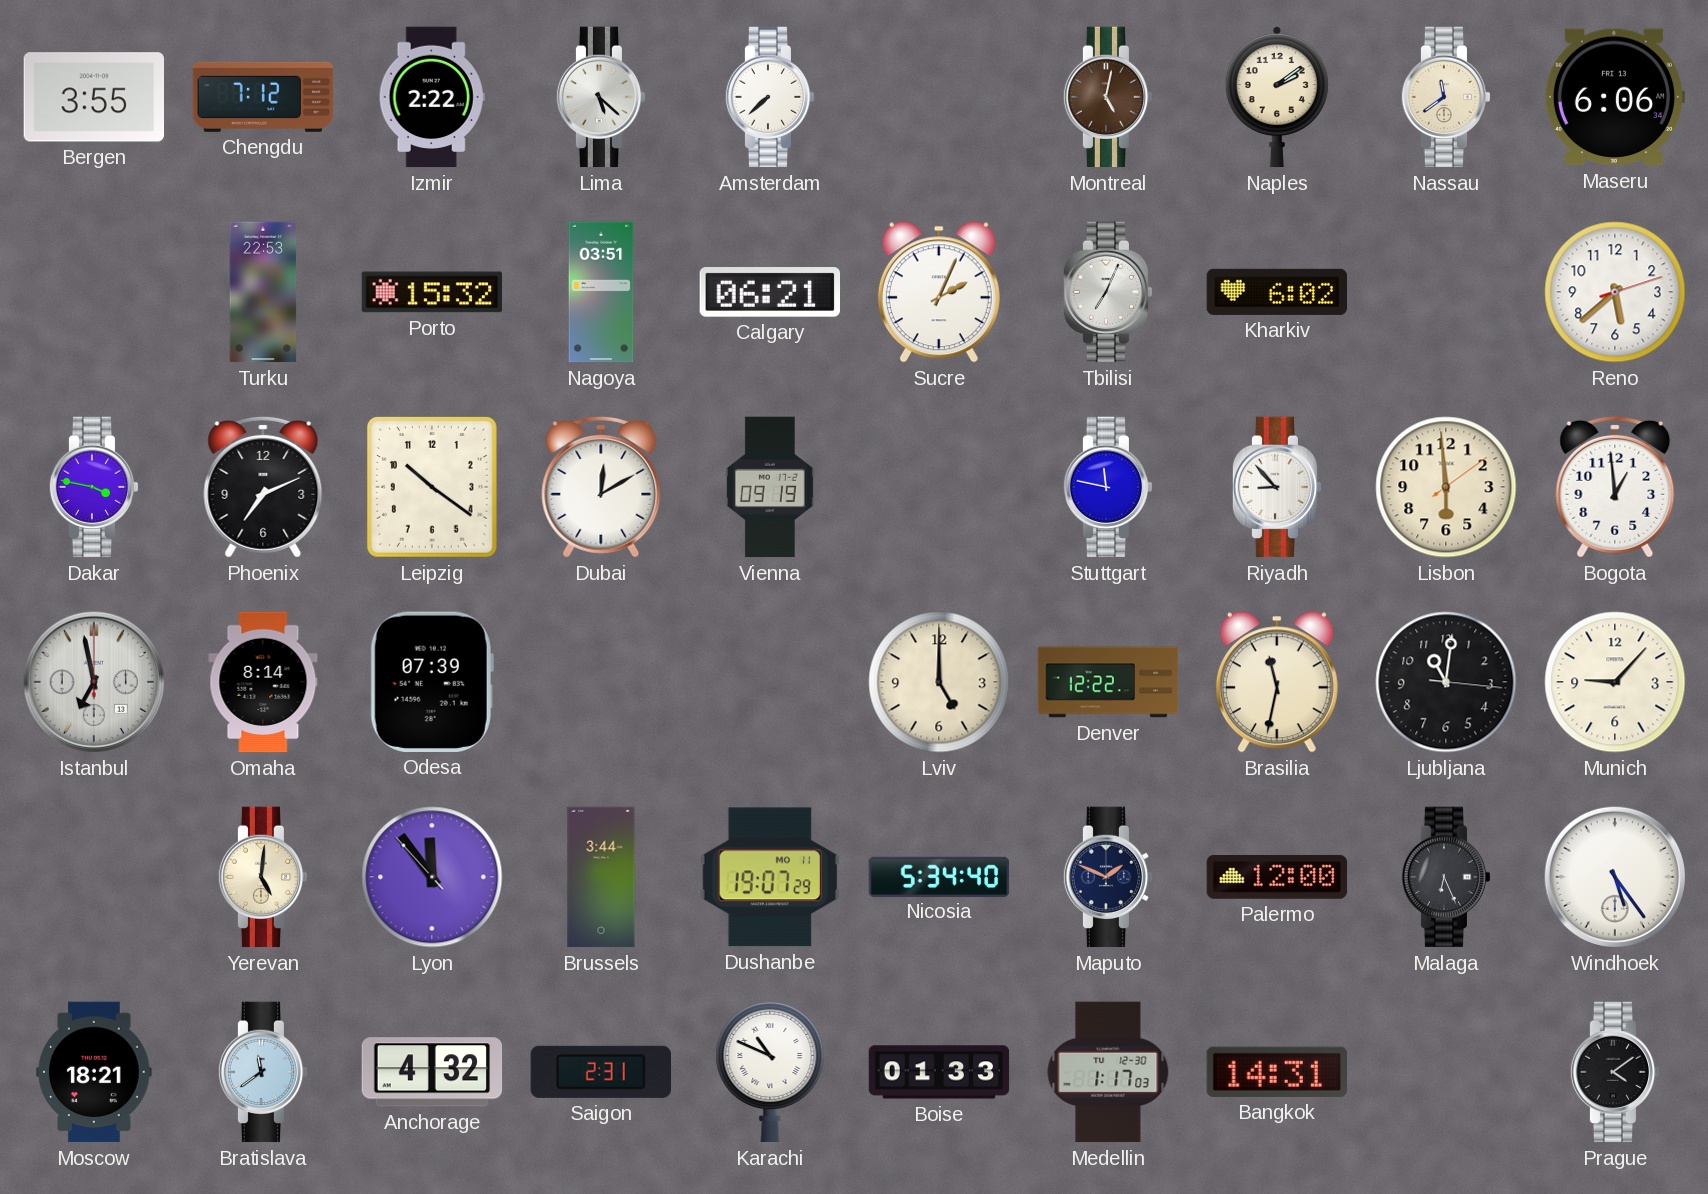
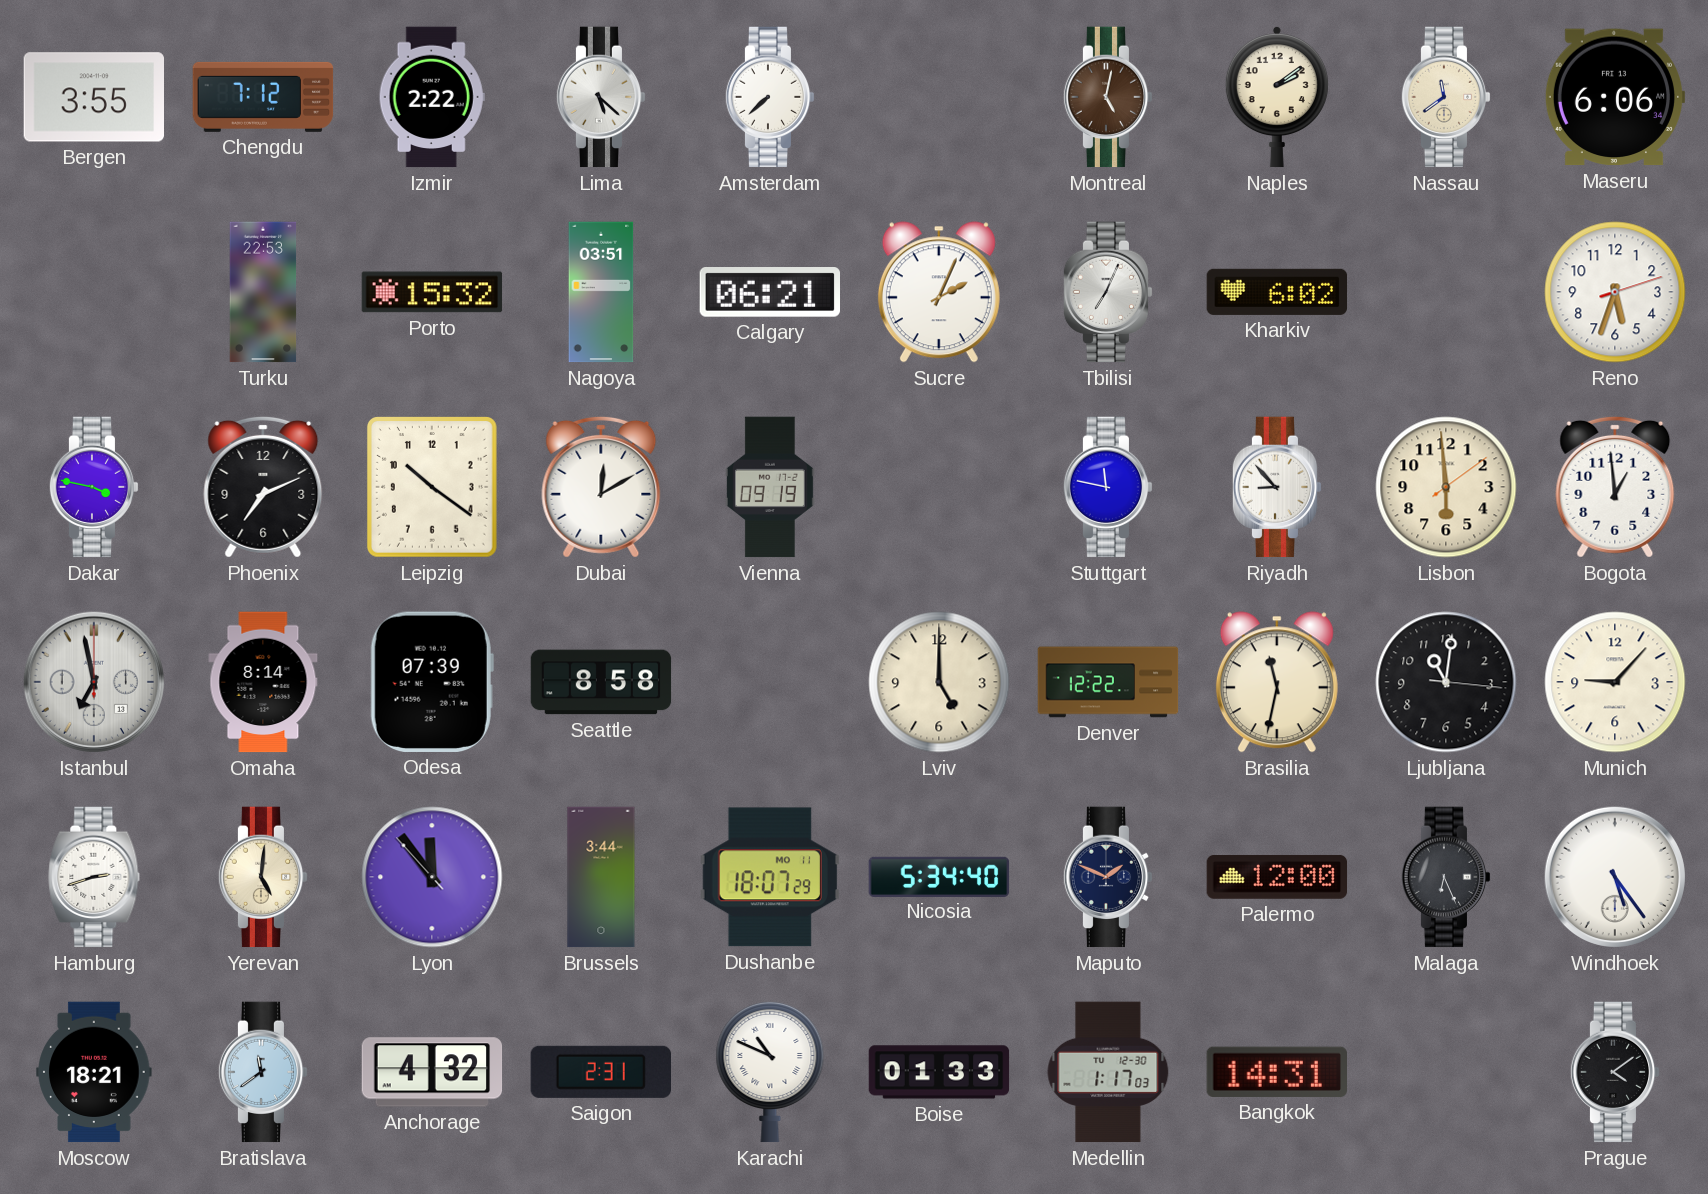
Reno: 5:38 -> 5:33 (1615, 292)
Seattle: none -> 8:58 (601, 682)
Hamburg: none -> 2:42 (94, 877)
Dushanbe: 19:07 -> 18:07 (770, 877)
